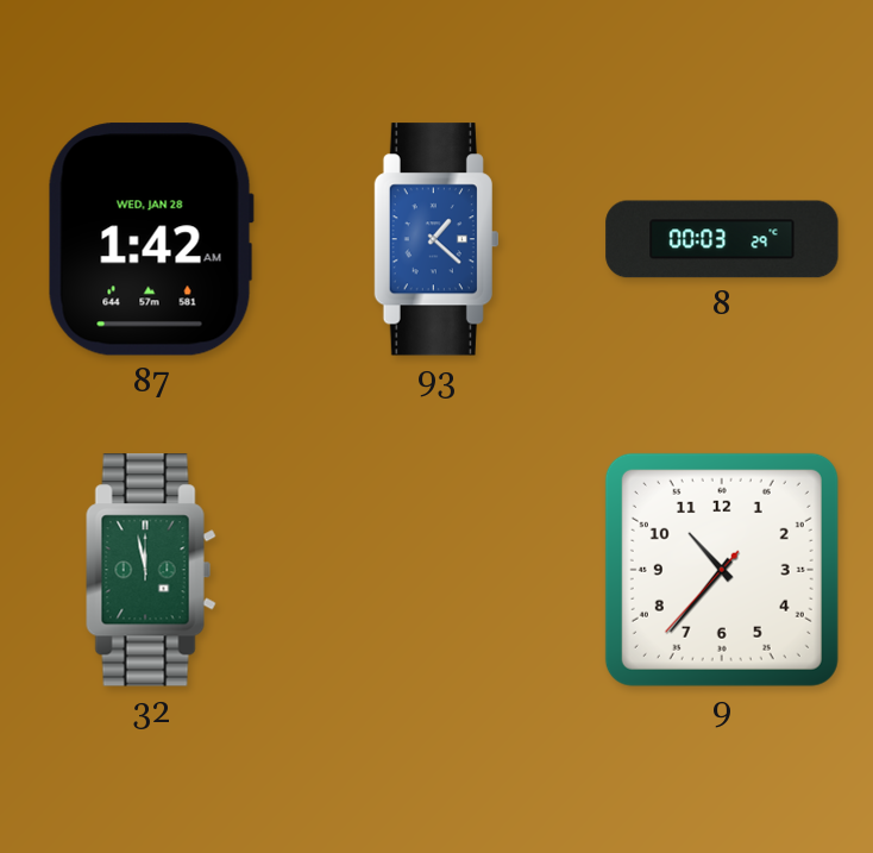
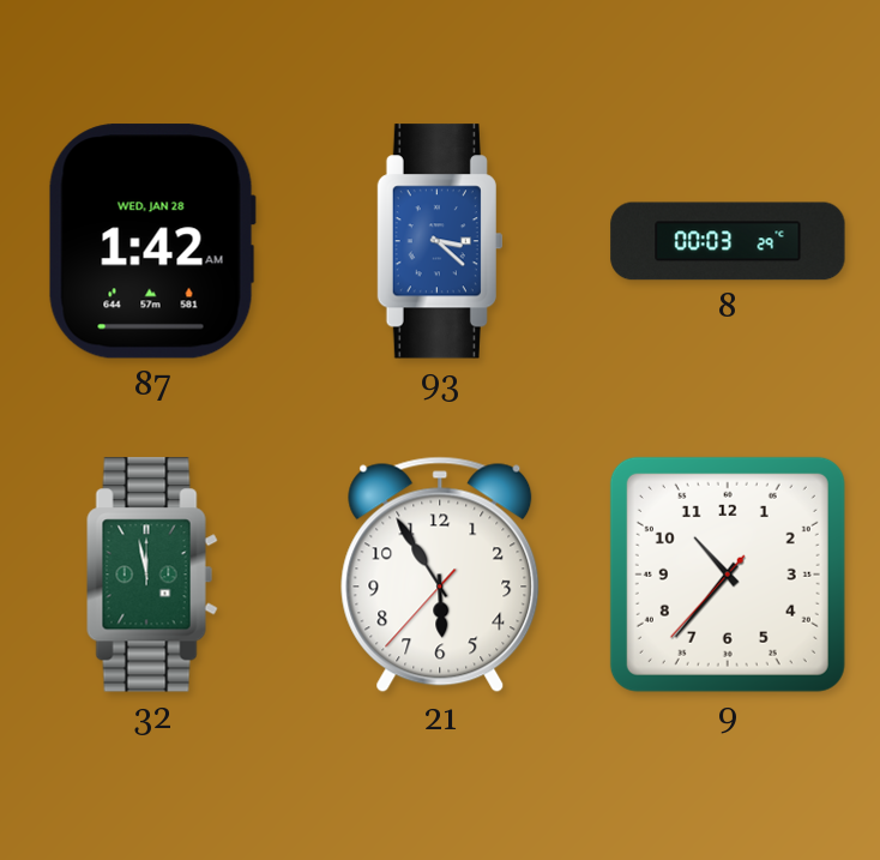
93: 1:22 -> 3:22 (439, 241)
21: none -> 5:54 (440, 575)
